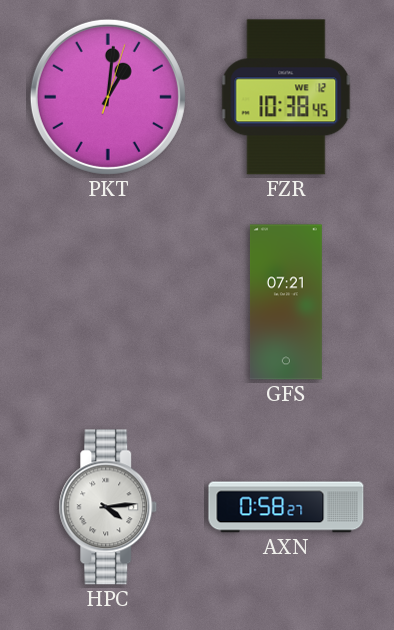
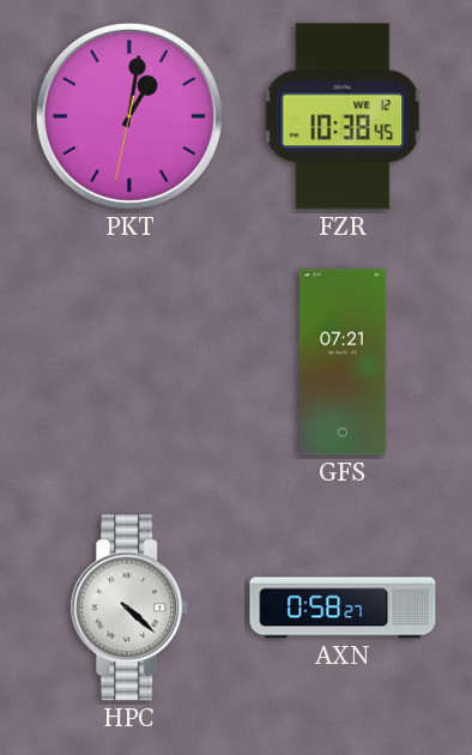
PKT: 1:01:03 -> 1:01:32 (129, 116)
HPC: 4:14 -> 4:22 (129, 608)
